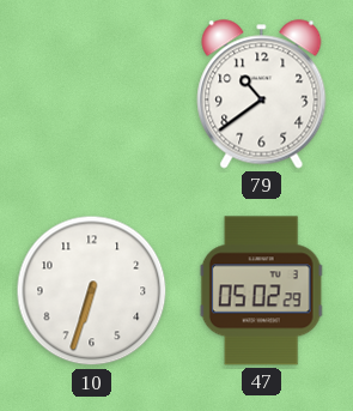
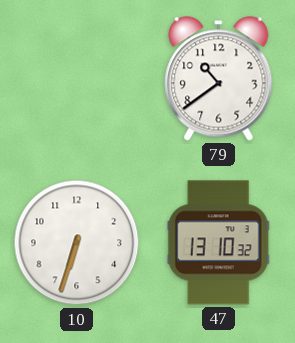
47: 05:02 -> 13:10 (218, 243)
